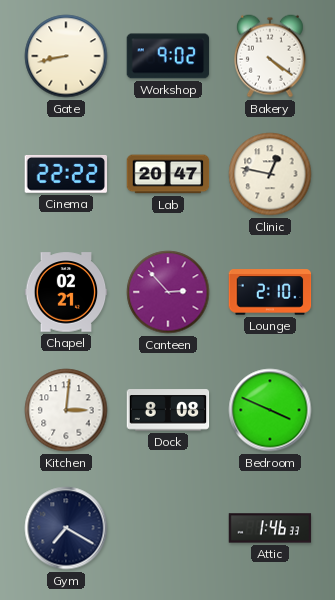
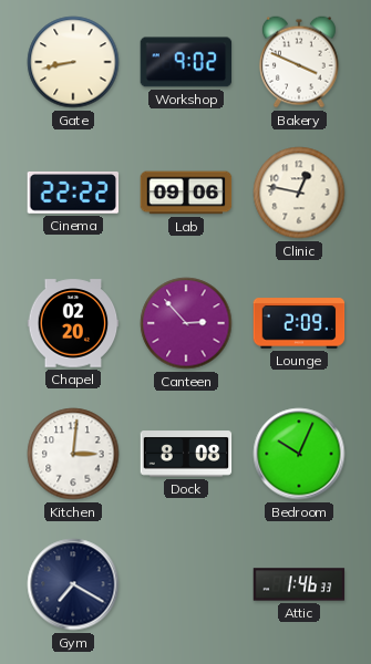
Bakery: 4:21 -> 3:49 (299, 62)
Lab: 20:47 -> 09:06 (186, 193)
Chapel: 02:21 -> 02:20 (73, 323)
Lounge: 2:10 -> 2:09 (299, 323)
Bedroom: 3:49 -> 10:04 (299, 454)
